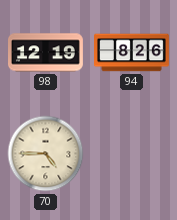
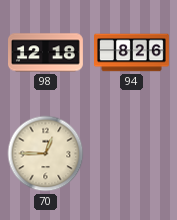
98: 12:19 -> 12:18 (46, 53)
70: 4:45 -> 12:45 (46, 154)
